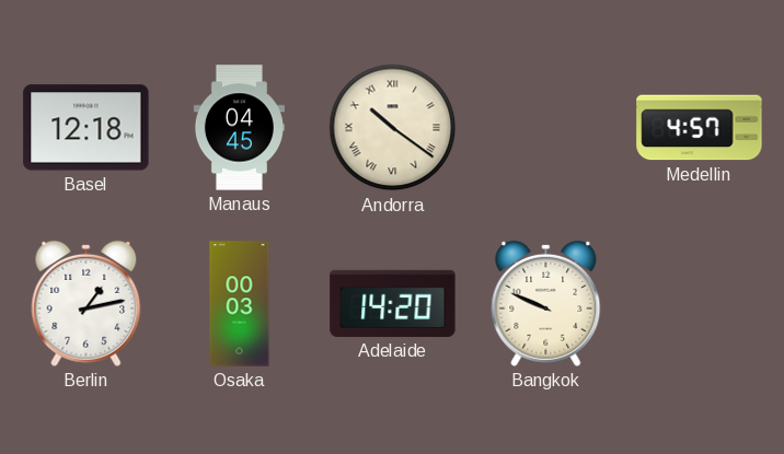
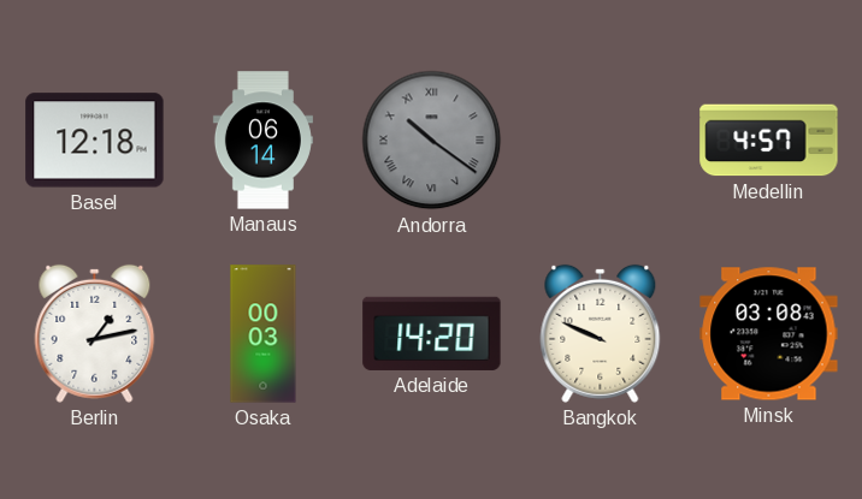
Manaus: 04:45 -> 06:14 (262, 141)
Andorra dial: cream -> grey (432, 141)
Minsk: none -> 03:08 (769, 334)
